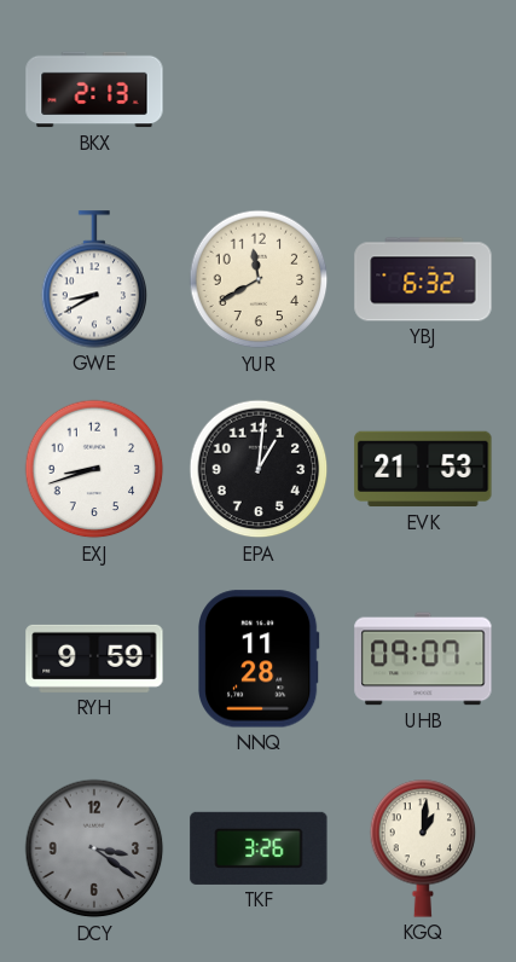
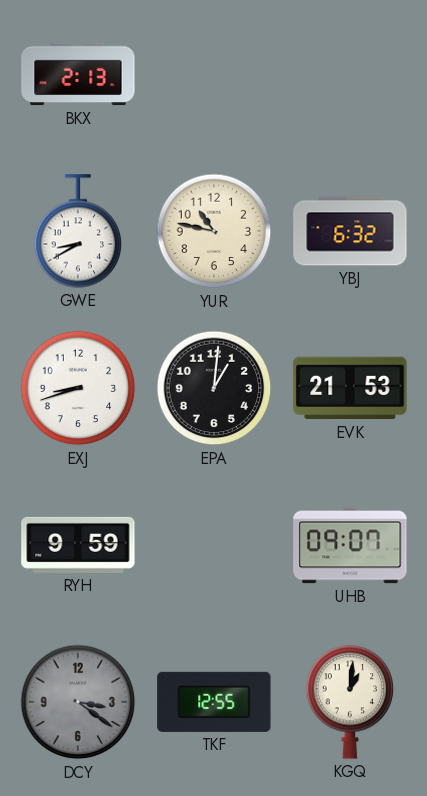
YUR: 11:40 -> 10:47 (214, 231)
NNQ: 11:28 -> none (260, 659)
TKF: 3:26 -> 12:55 (214, 702)
